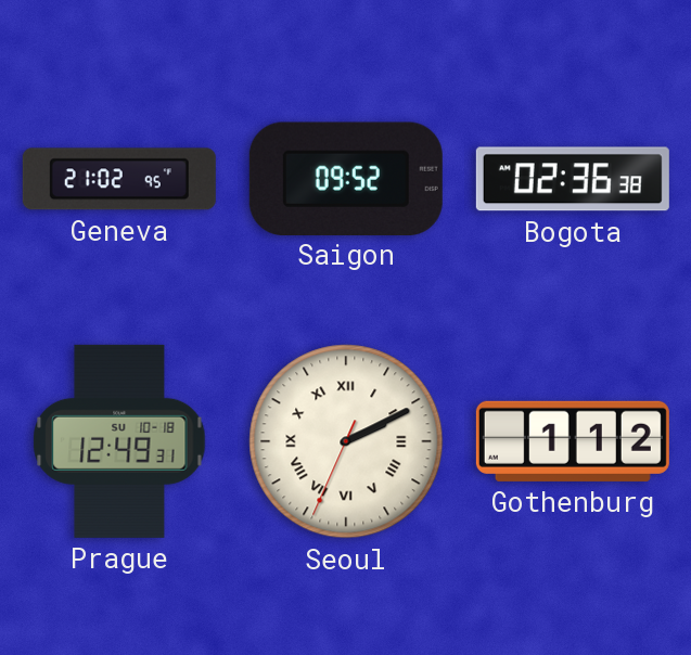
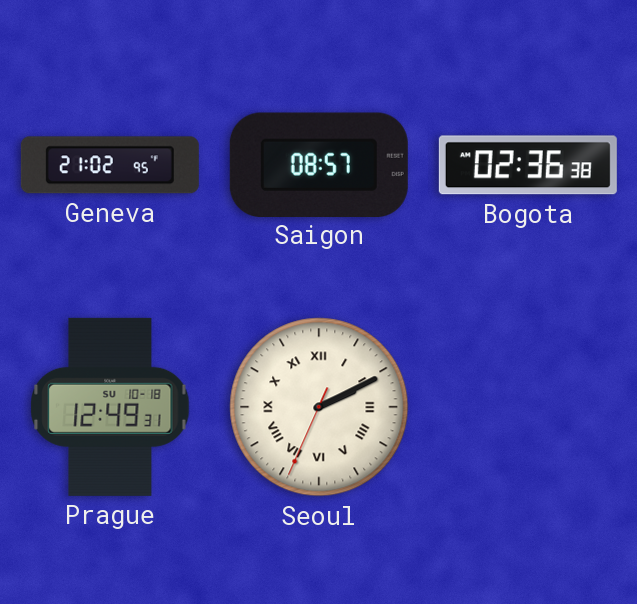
Saigon: 09:52 -> 08:57 (319, 164)
Gothenburg: 1:12 -> none (573, 441)
